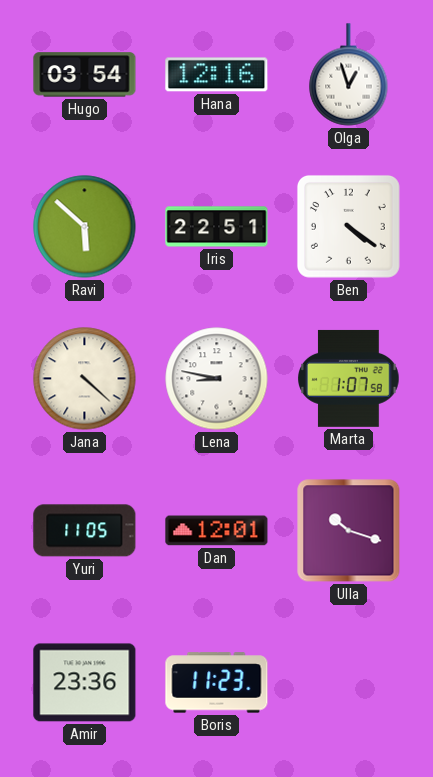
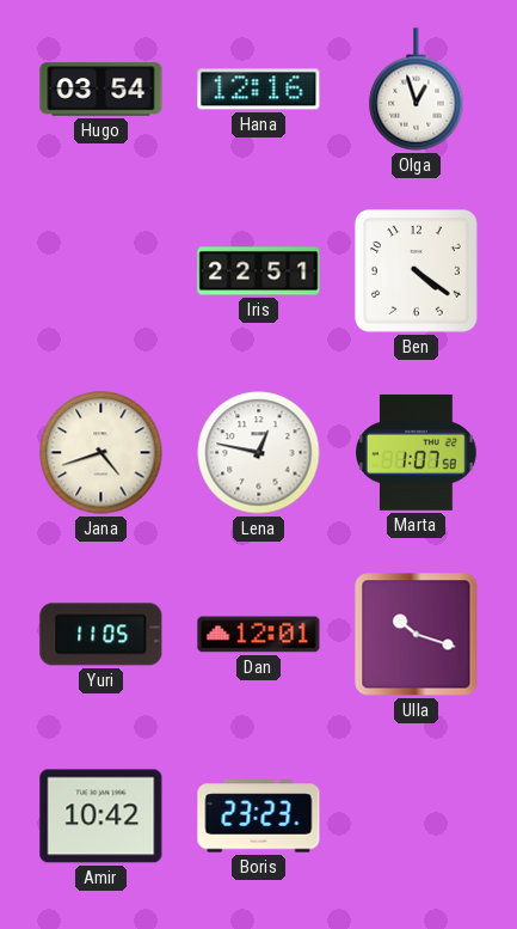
Ravi: 5:52 -> none (85, 227)
Jana: 4:22 -> 4:42 (101, 453)
Lena: 8:47 -> 12:47 (259, 453)
Amir: 23:36 -> 10:42 (101, 817)
Boris: 11:23 -> 23:23 (259, 817)
